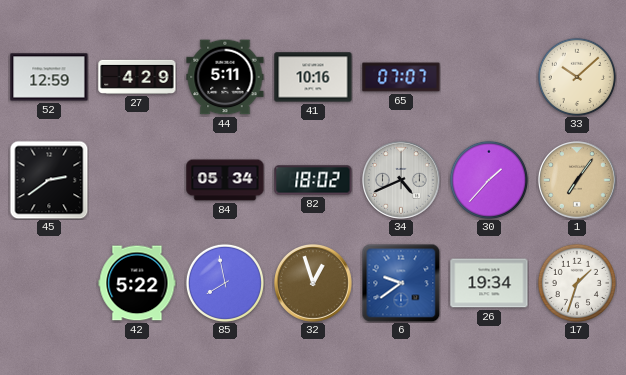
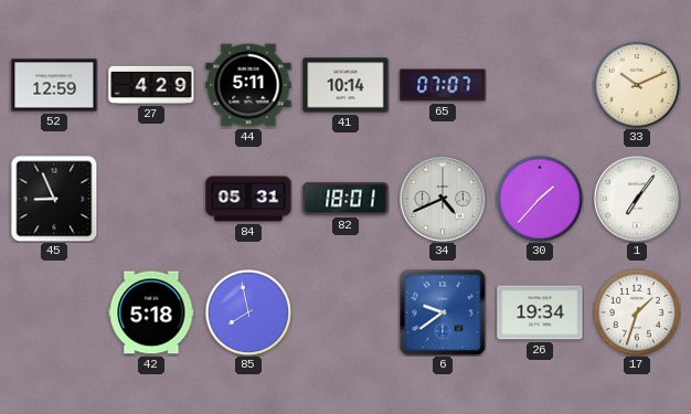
41: 10:16 -> 10:14 (345, 85)
33: 10:08 -> 10:11 (637, 85)
45: 2:39 -> 8:56 (54, 199)
84: 05:34 -> 05:31 (248, 199)
82: 18:02 -> 18:01 (345, 199)
1 dial: champagne -> white (638, 200)
42: 5:22 -> 5:18 (151, 312)
32: 12:57 -> none (314, 284)
